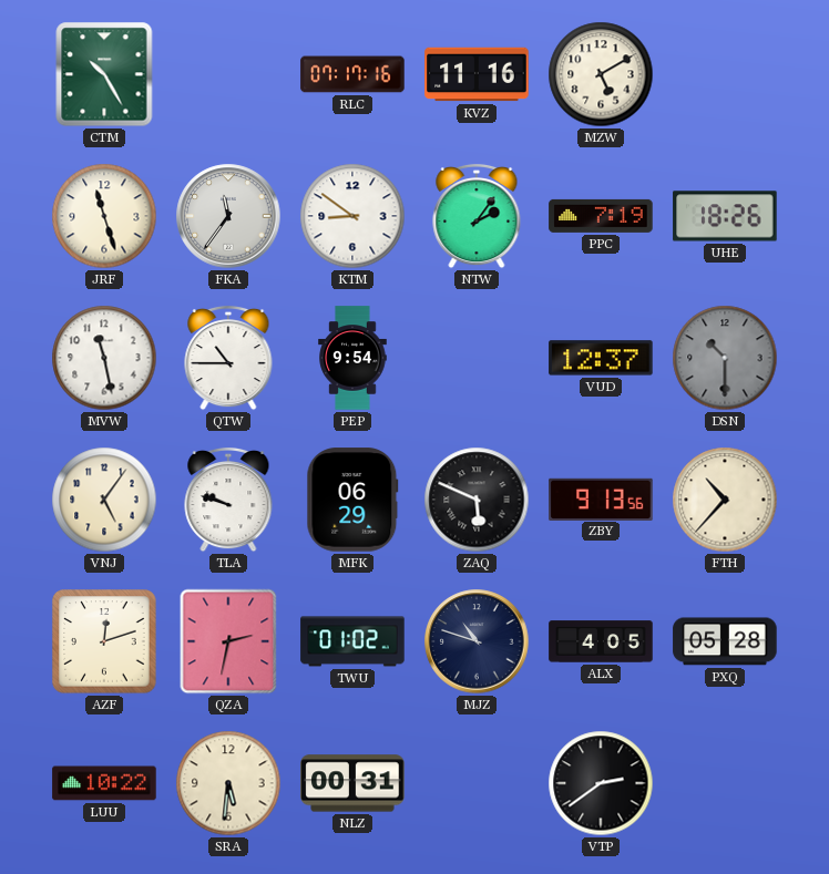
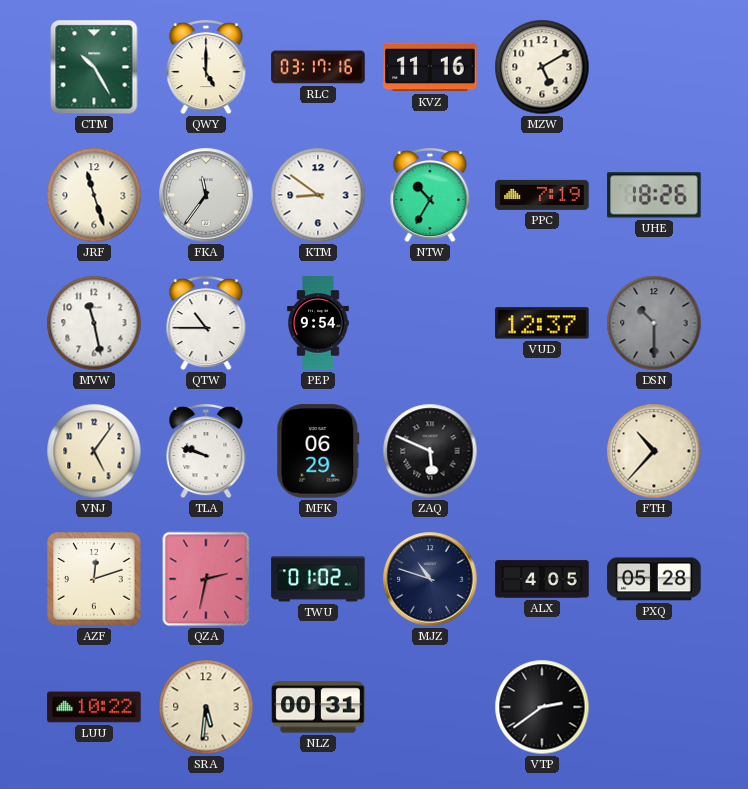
QWY: none -> 5:00 (206, 67)
RLC: 07:17 -> 03:17 (318, 67)
NTW: 2:06 -> 10:35 (430, 195)
ZBY: 9:13 -> none (601, 498)
